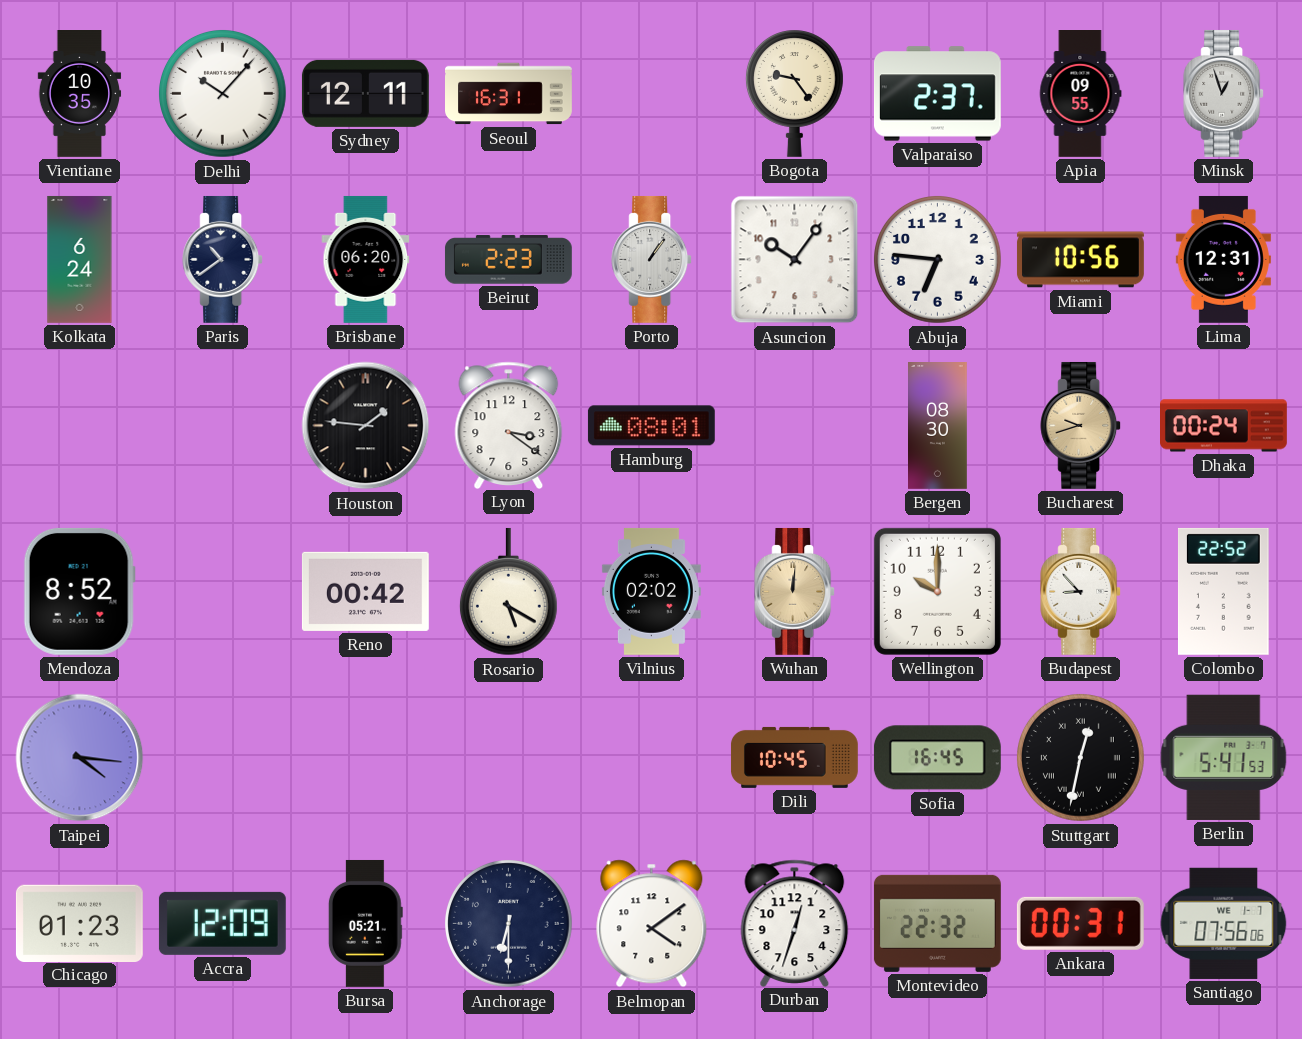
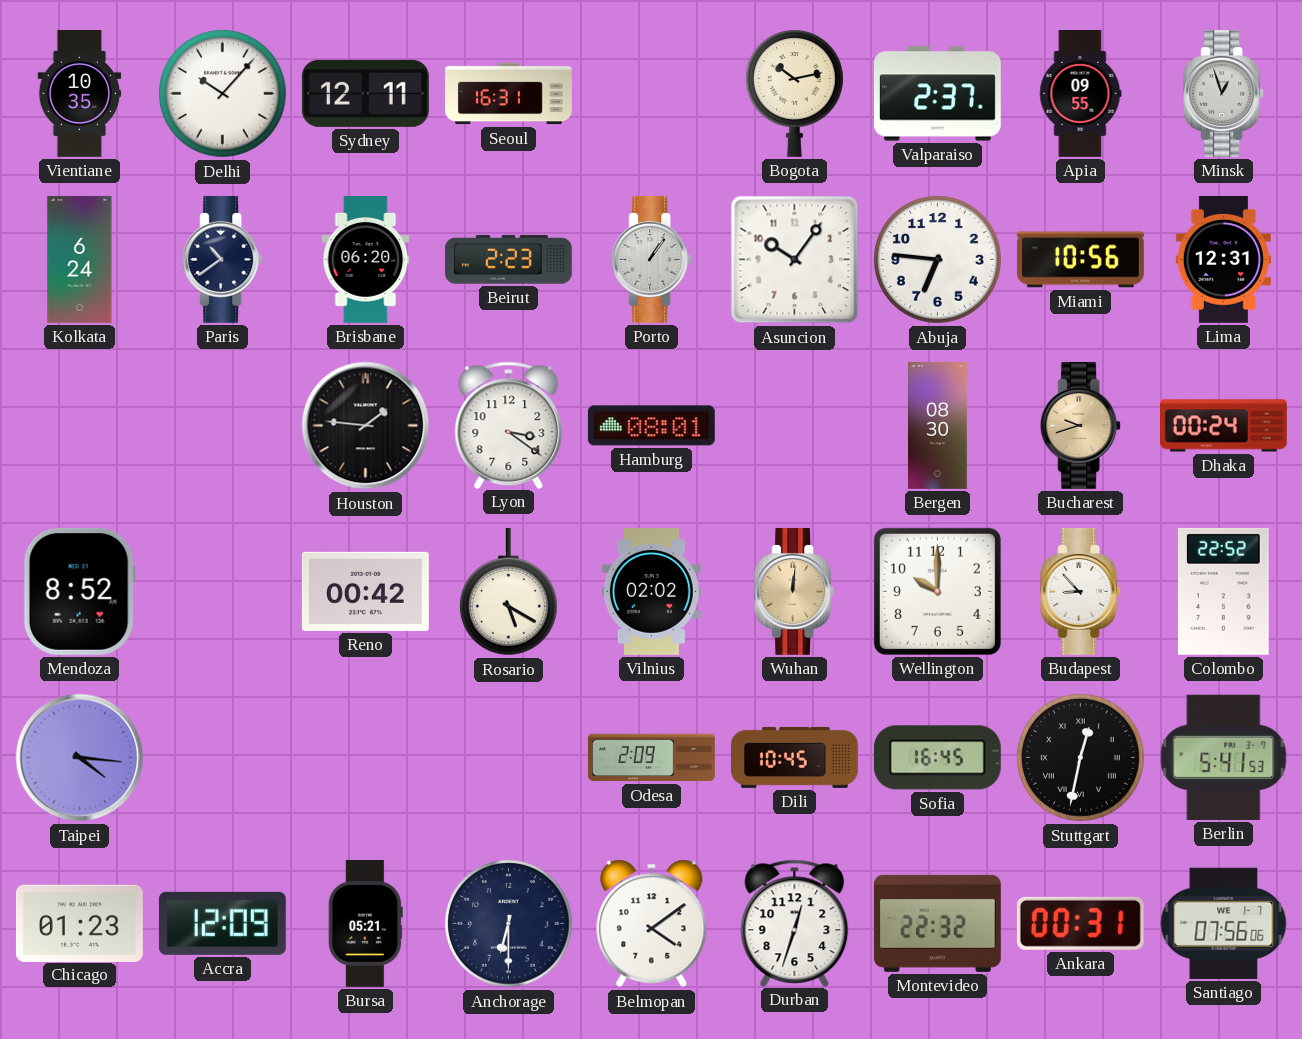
Bogota: 9:24 -> 10:13 (794, 93)
Odesa: none -> 2:09 (652, 758)
